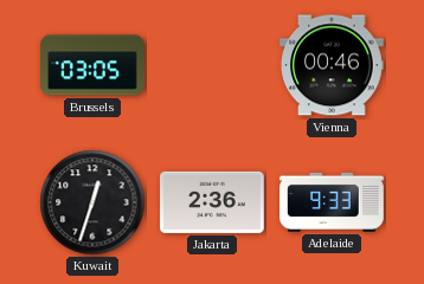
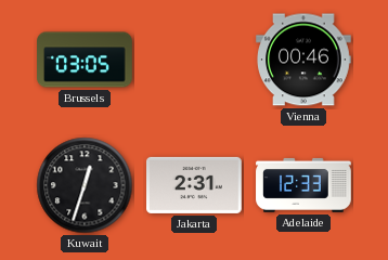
Jakarta: 2:36 -> 2:31 (195, 185)
Adelaide: 9:33 -> 12:33 (303, 185)
